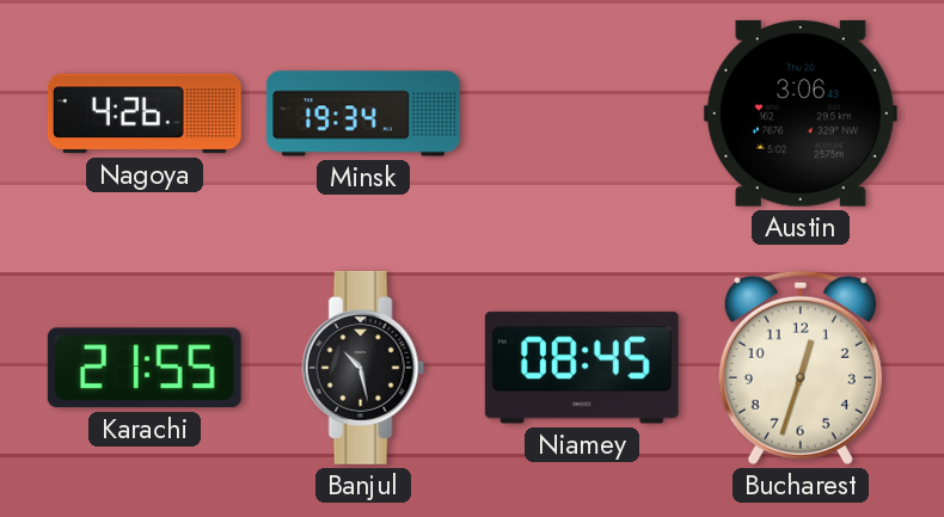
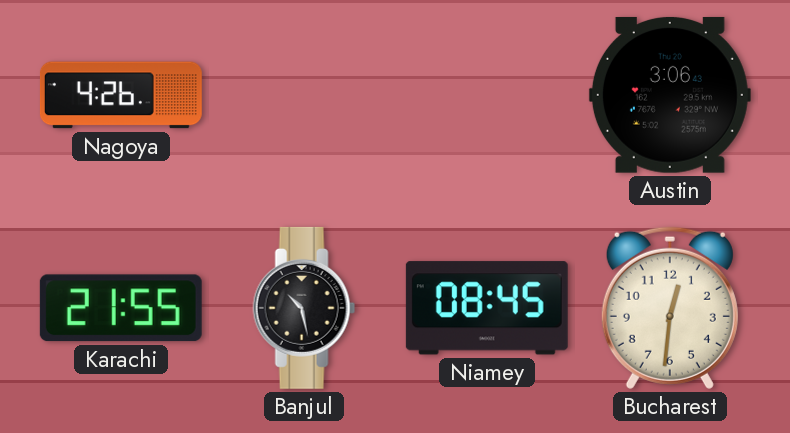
Minsk: 19:34 -> none (363, 113)
Bucharest: 12:33 -> 12:31 (670, 308)
